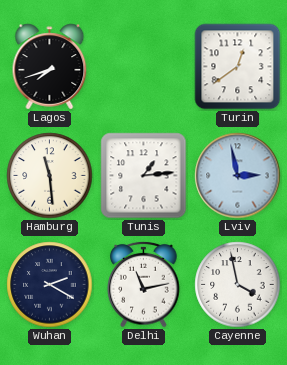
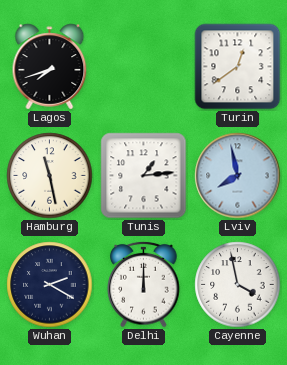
Hamburg: 11:29 -> 11:28 (50, 176)
Lviv: 2:58 -> 7:58 (238, 176)
Delhi: 11:13 -> 12:00 (144, 284)
